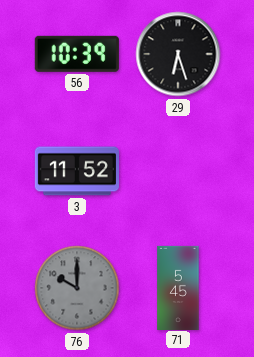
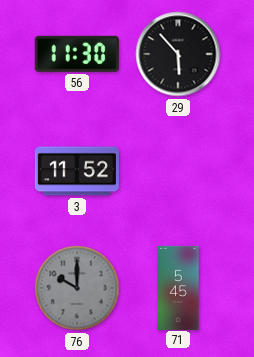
56: 10:39 -> 11:30 (77, 54)
29: 6:27 -> 5:53 (178, 54)
